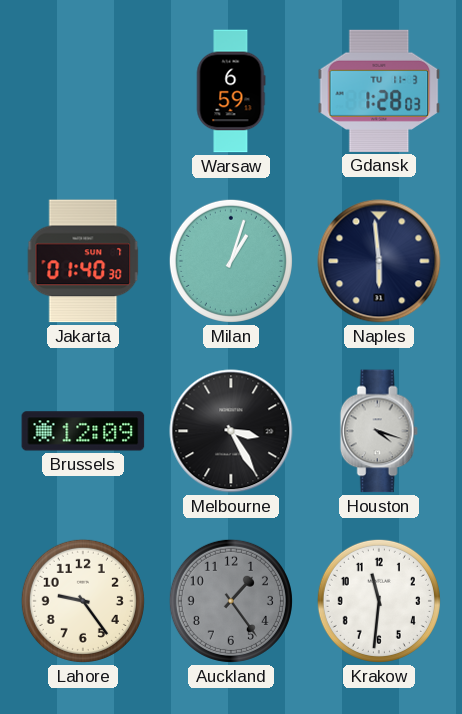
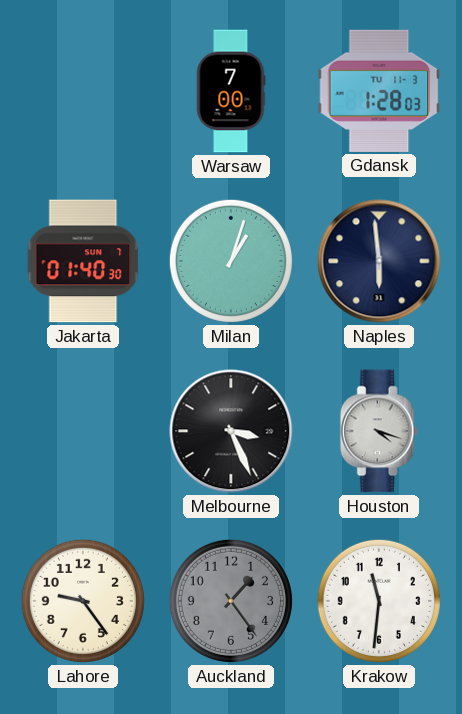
Warsaw: 6:59 -> 7:00 (231, 91)
Brussels: 12:09 -> none (83, 431)
Melbourne: 3:25 -> 3:26 (231, 431)
